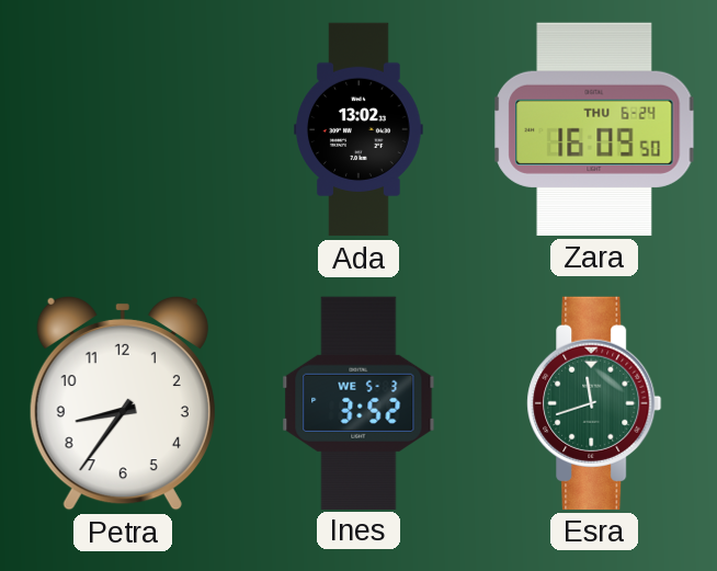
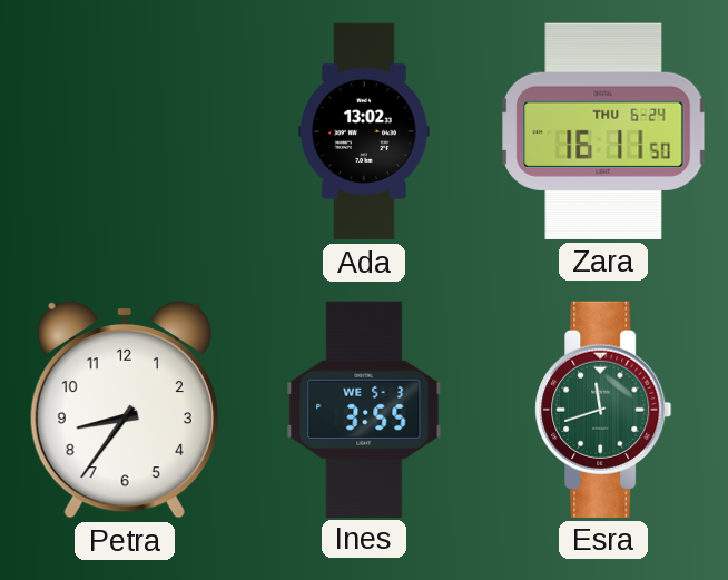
Zara: 16:09 -> 16:11 (603, 131)
Ines: 3:52 -> 3:55 (364, 409)
